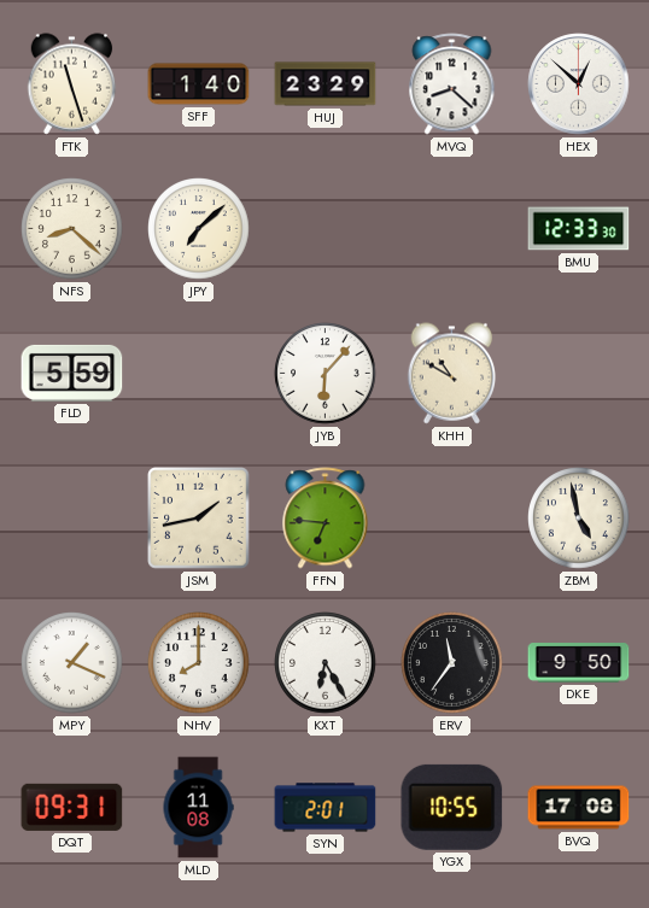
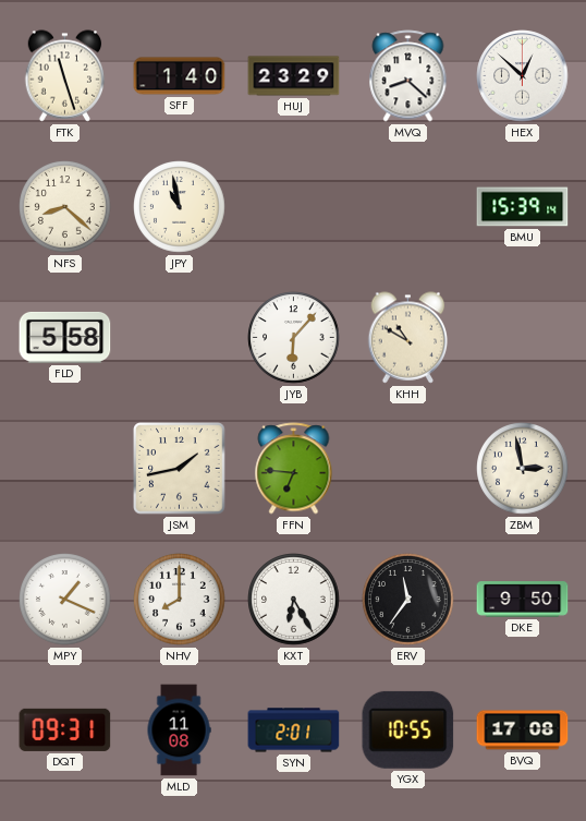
JPY: 7:08 -> 10:58 (180, 207)
BMU: 12:33 -> 15:39 (523, 207)
FLD: 5:59 -> 5:58 (65, 337)
ZBM: 4:58 -> 2:58 (523, 469)
